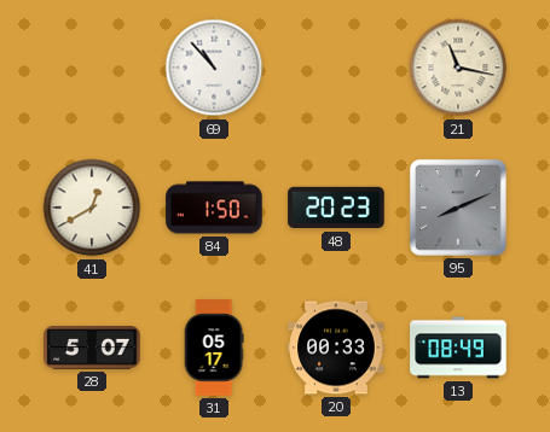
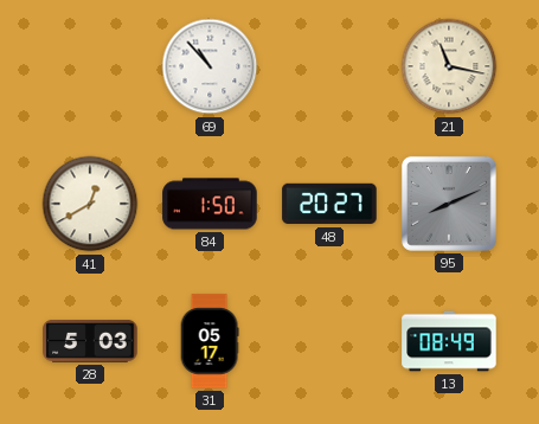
48: 20:23 -> 20:27 (329, 204)
28: 5:07 -> 5:03 (90, 342)
20: 00:33 -> none (336, 348)
